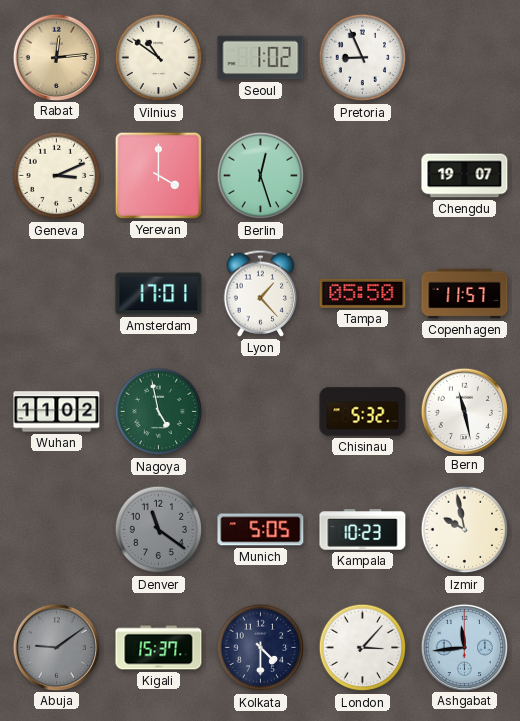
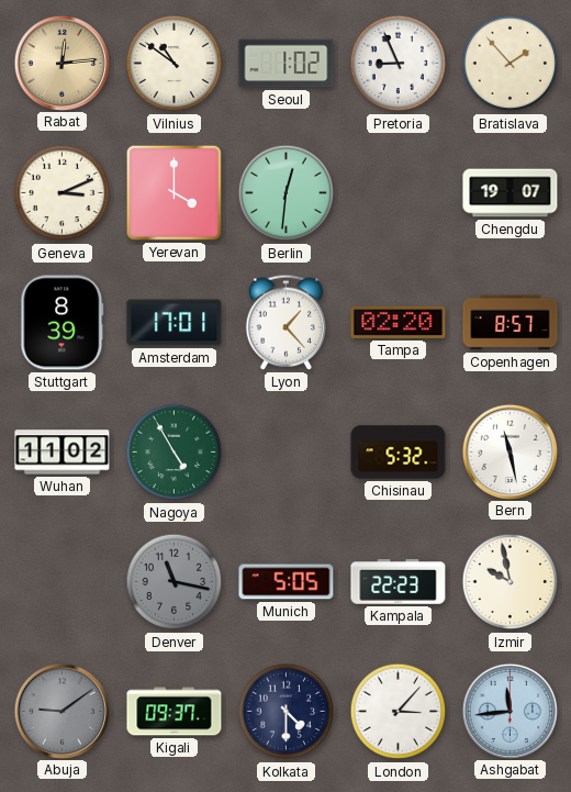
Bratislava: none -> 1:53 (511, 64)
Berlin: 12:27 -> 12:31 (287, 193)
Stuttgart: none -> 8:39 (63, 323)
Tampa: 05:50 -> 02:20 (399, 322)
Copenhagen: 11:57 -> 8:57 (511, 323)
Nagoya: 4:58 -> 4:55 (175, 453)
Denver: 11:21 -> 11:17 (175, 582)
Kampala: 10:23 -> 22:23 (399, 582)
Kigali: 15:37 -> 09:37 (175, 712)
